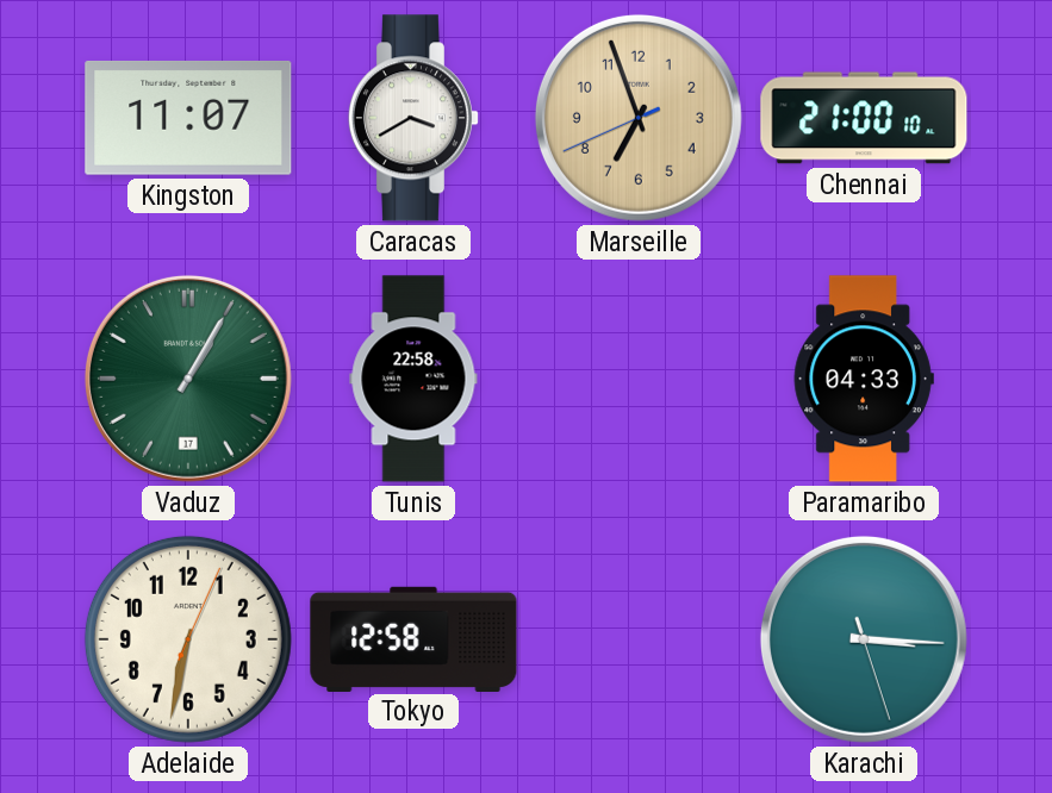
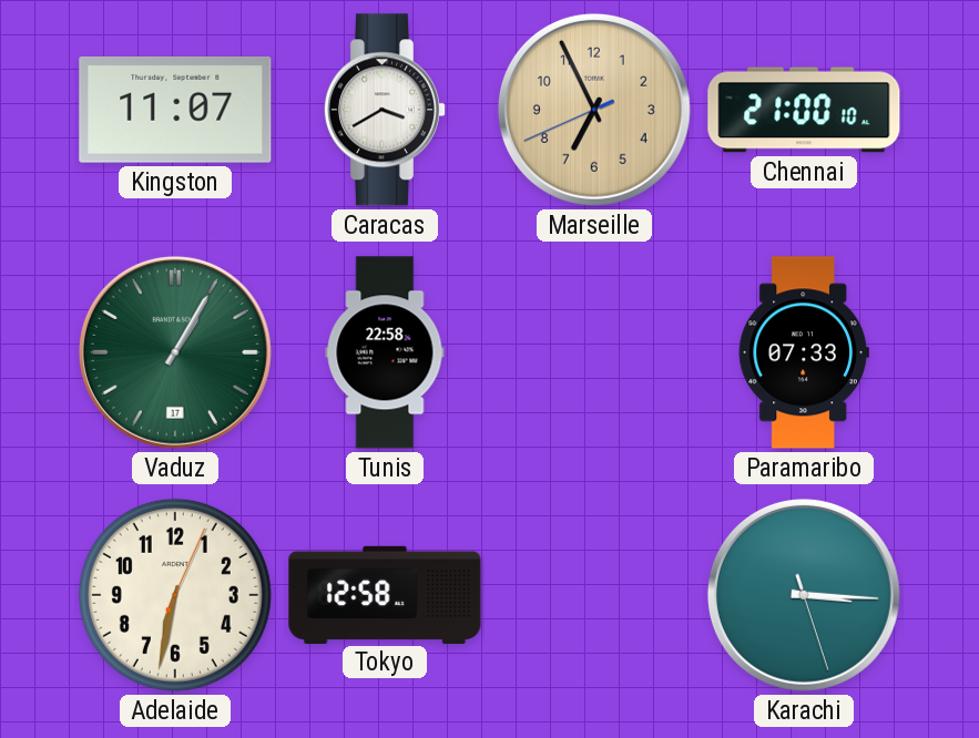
Marseille: 6:56 -> 6:55 (594, 110)
Paramaribo: 04:33 -> 07:33 (804, 352)
